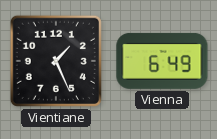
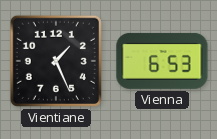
Vienna: 6:49 -> 6:53 (162, 61)
